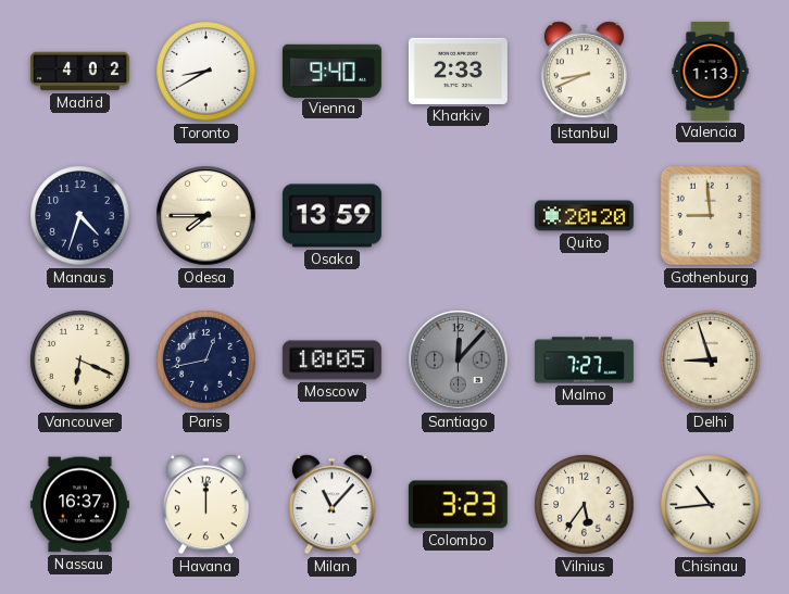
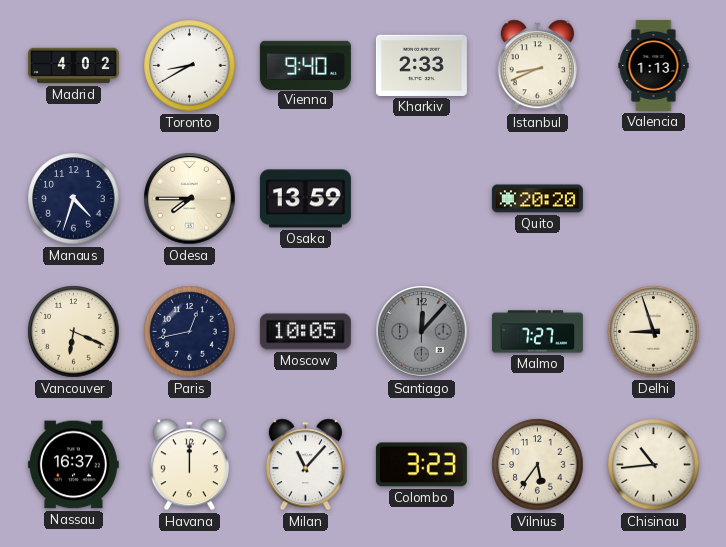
Gothenburg: 8:59 -> none (711, 216)
